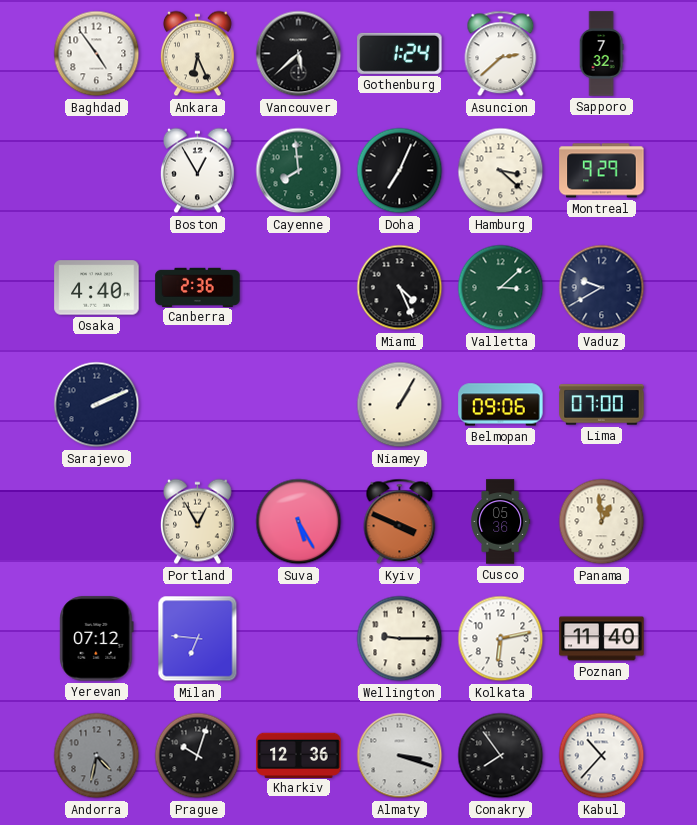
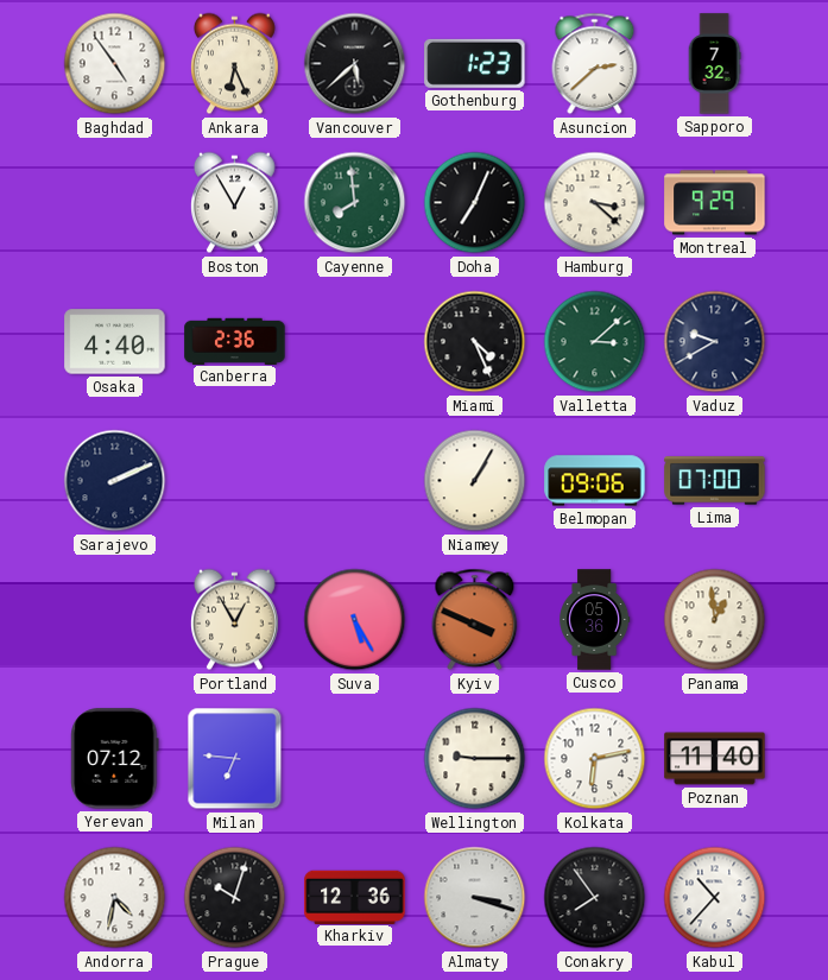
Gothenburg: 1:24 -> 1:23 (475, 63)
Andorra dial: grey -> white (115, 898)
